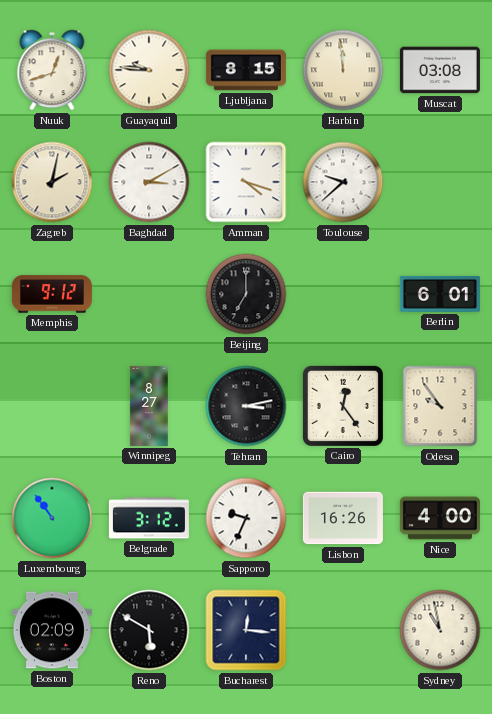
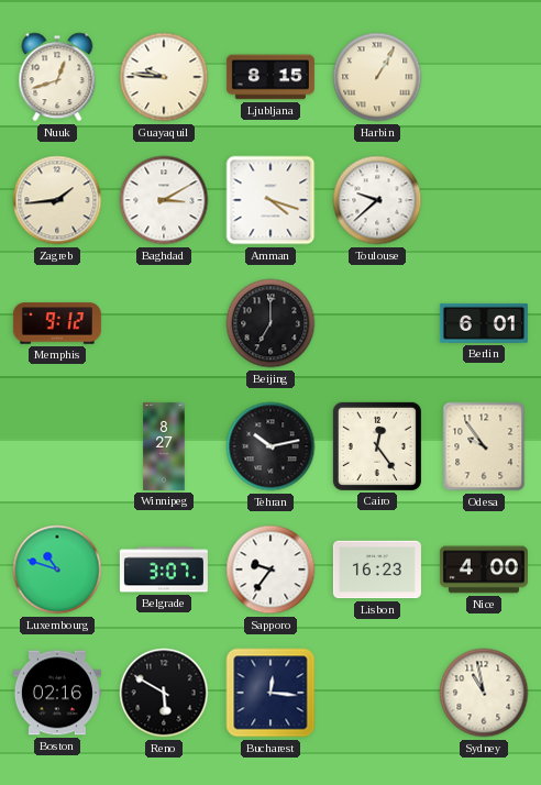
Harbin: 11:59 -> 1:05 (377, 77)
Muscat: 03:08 -> none (440, 70)
Zagreb: 2:02 -> 1:44 (57, 200)
Tehran: 3:13 -> 10:13 (270, 446)
Luxembourg: 10:54 -> 10:48 (57, 570)
Belgrade: 3:12 -> 3:07 (164, 570)
Sapporo: 9:34 -> 9:36 (270, 570)
Lisbon: 16:26 -> 16:23 (377, 570)
Boston: 02:09 -> 02:16 (57, 693)
